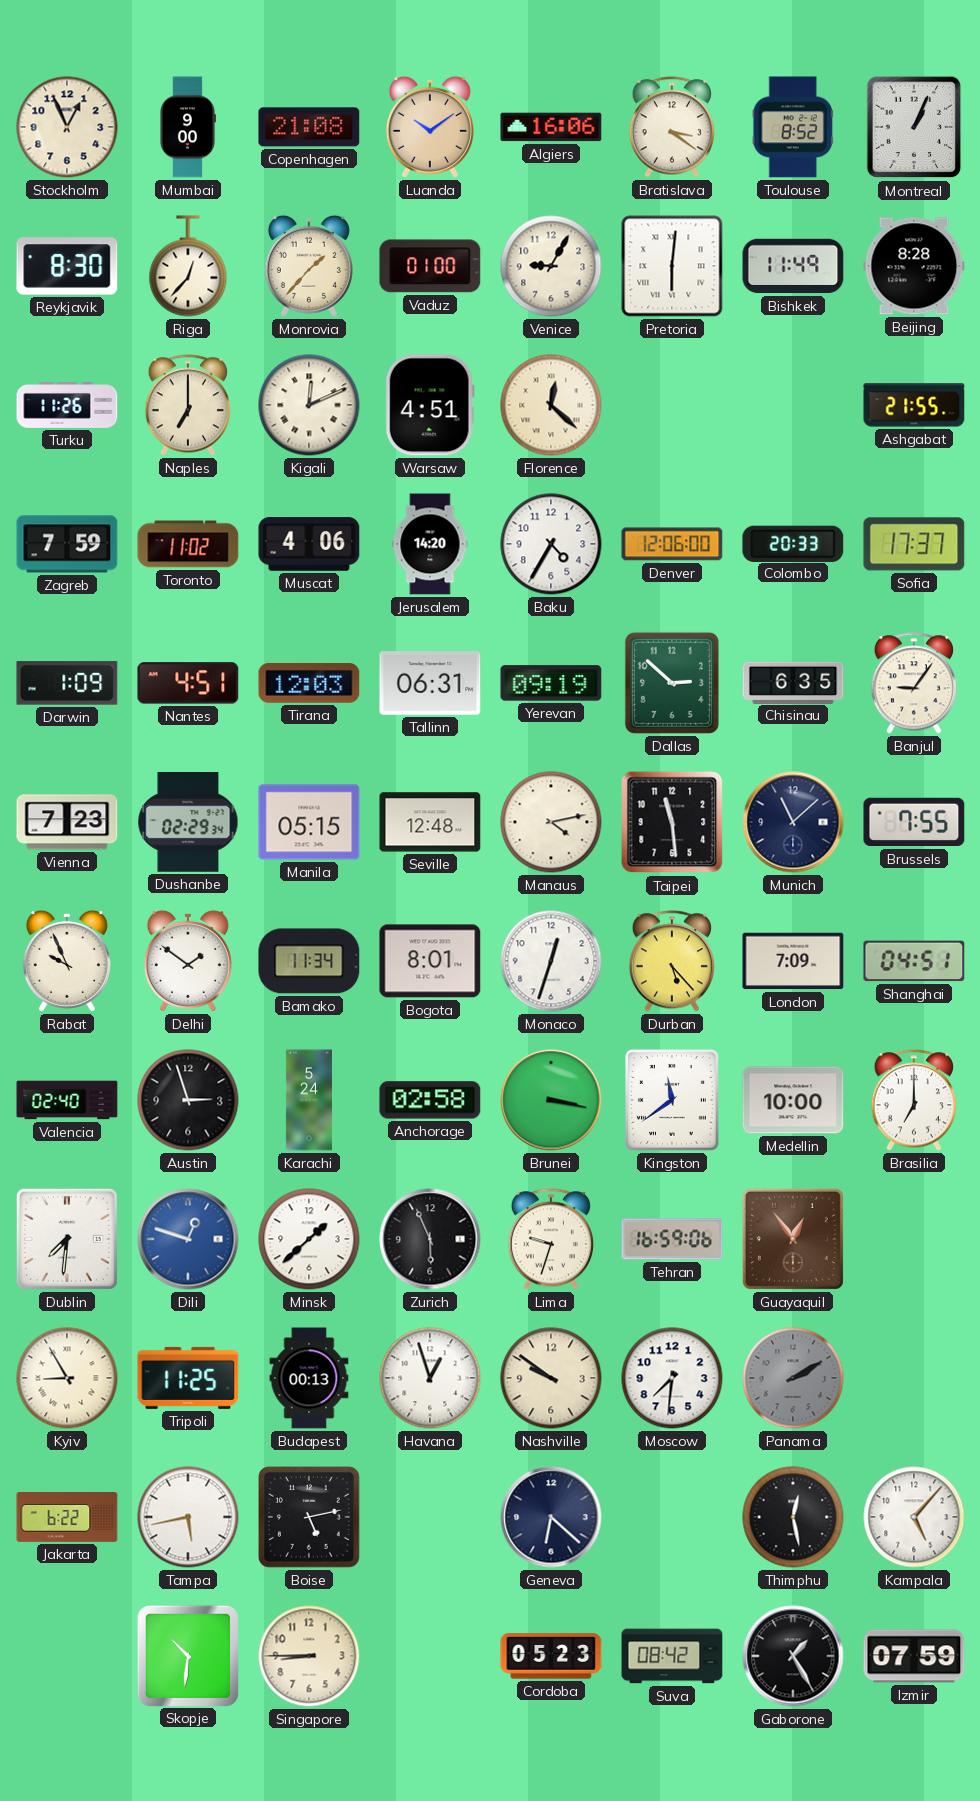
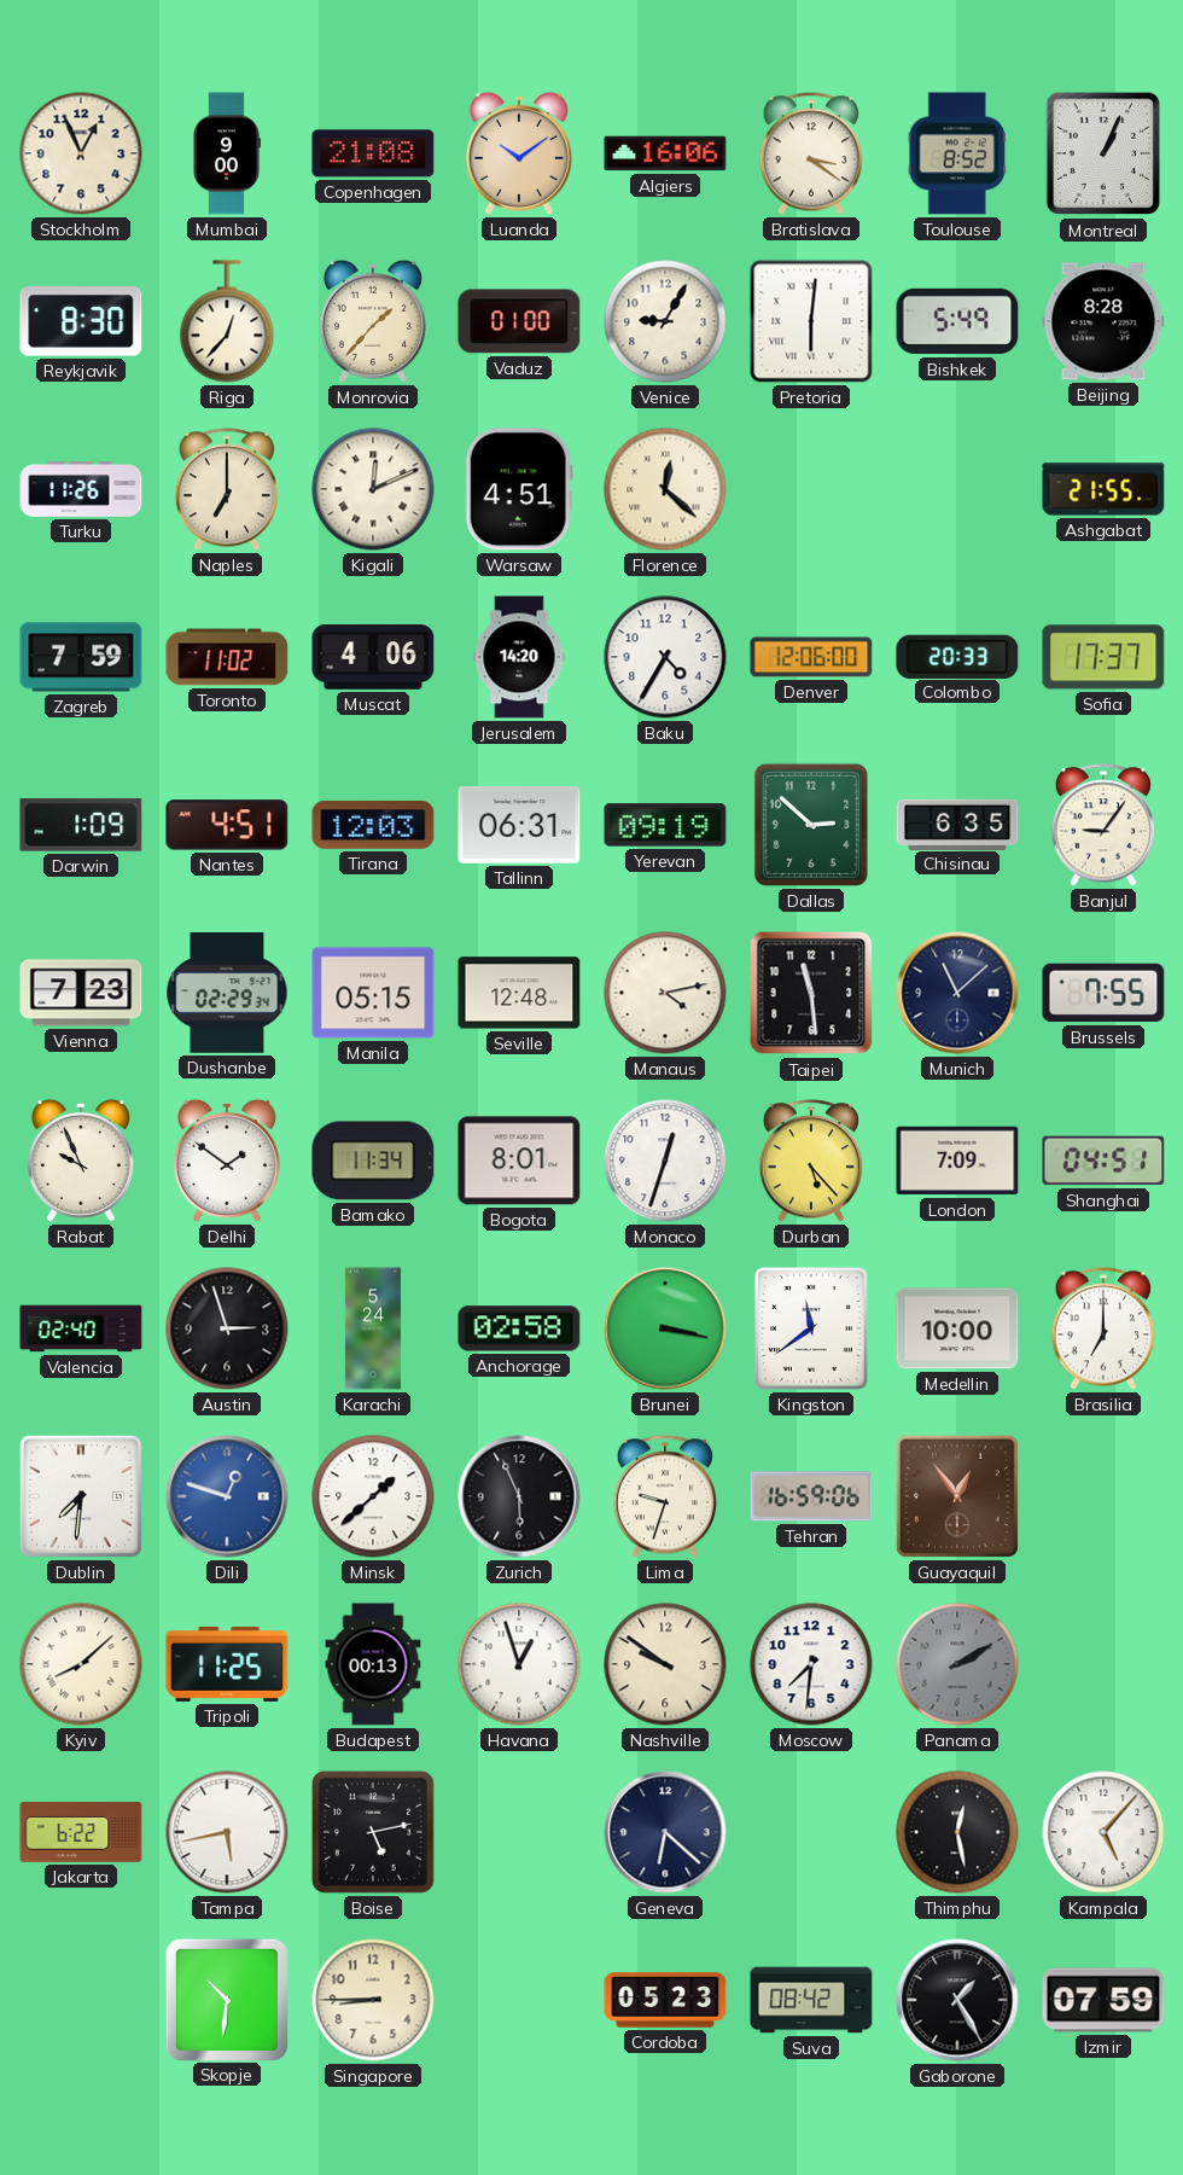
Bishkek: 11:49 -> 5:49 (957, 321)
Kyiv: 8:55 -> 8:08 (81, 1664)
